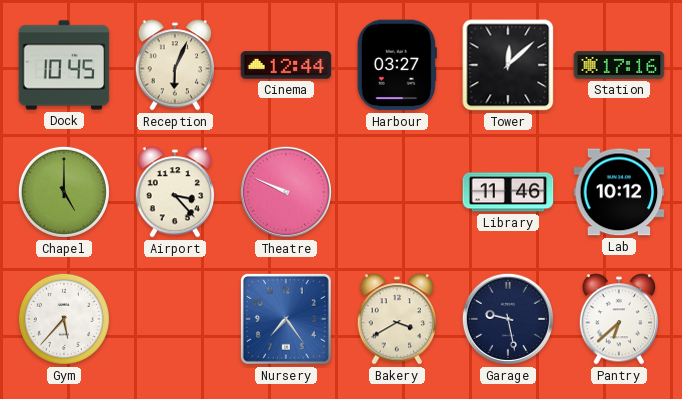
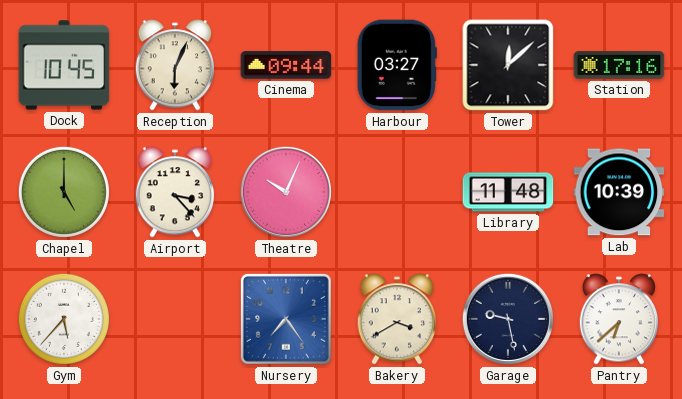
Cinema: 12:44 -> 09:44 (286, 65)
Theatre: 9:49 -> 10:04 (286, 192)
Library: 11:46 -> 11:48 (508, 192)
Lab: 10:12 -> 10:39 (619, 192)
